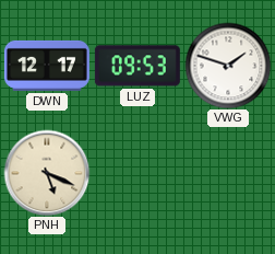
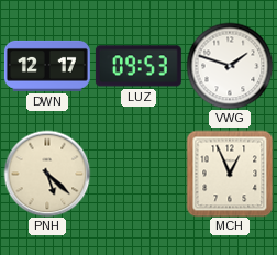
PNH: 5:19 -> 5:22 (47, 174)
MCH: none -> 12:56 (230, 174)
